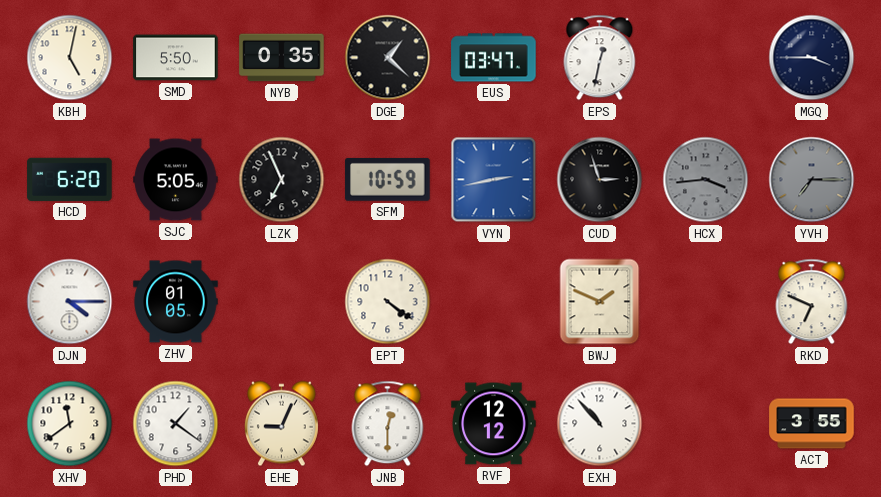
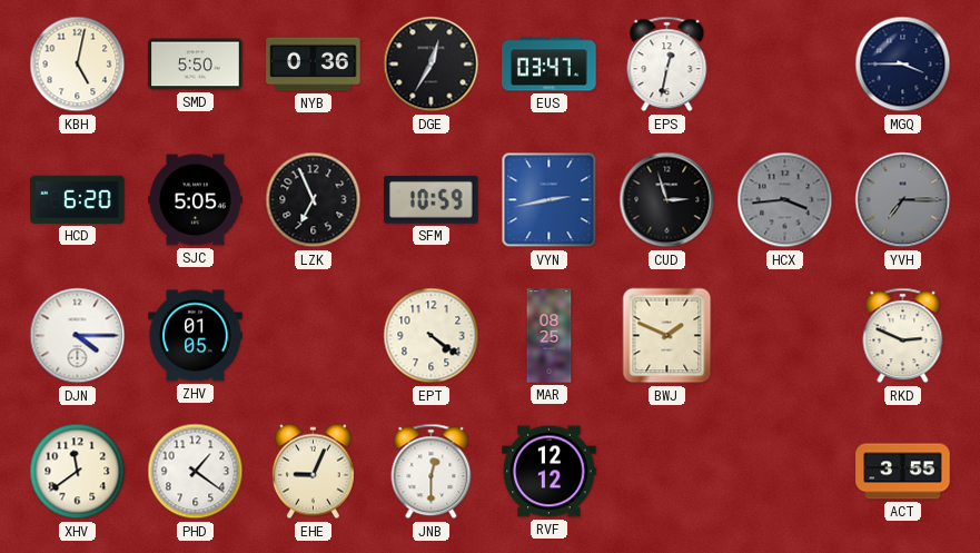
NYB: 0:35 -> 0:36 (314, 65)
DGE: 1:22 -> 12:35 (432, 65)
MAR: none -> 08:25 (550, 336)
RKD: 6:49 -> 2:49 (903, 336)
EXH: 10:53 -> none (600, 424)
